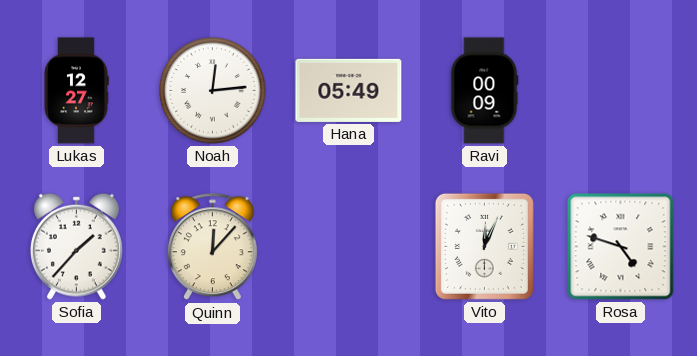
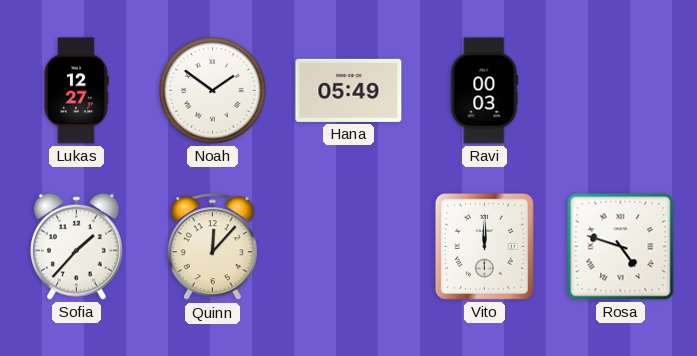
Noah: 12:14 -> 1:51 (213, 91)
Ravi: 00:09 -> 00:03 (484, 91)
Vito: 12:04 -> 12:00 (484, 246)
